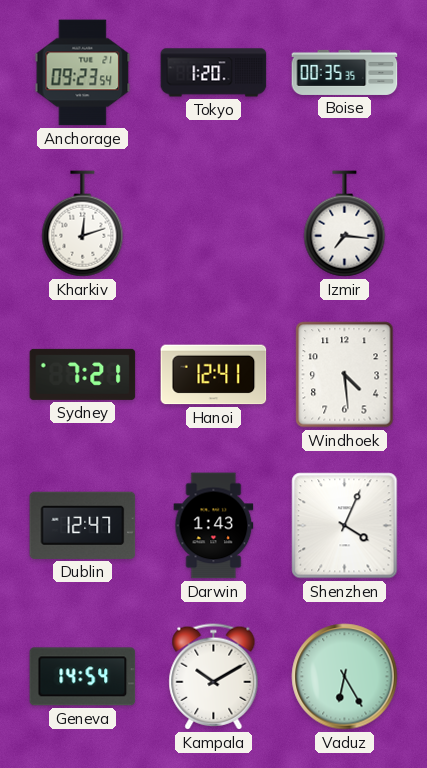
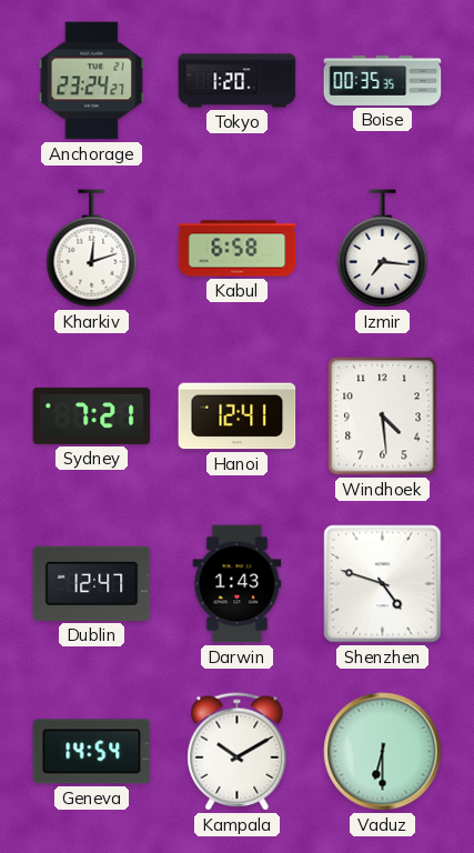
Anchorage: 09:23 -> 23:24 (92, 81)
Kabul: none -> 6:58 (238, 249)
Shenzhen: 4:04 -> 4:48 (383, 584)
Vaduz: 6:25 -> 6:30 (383, 752)
